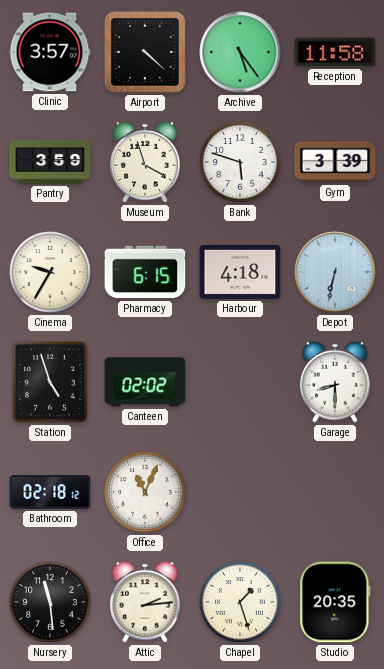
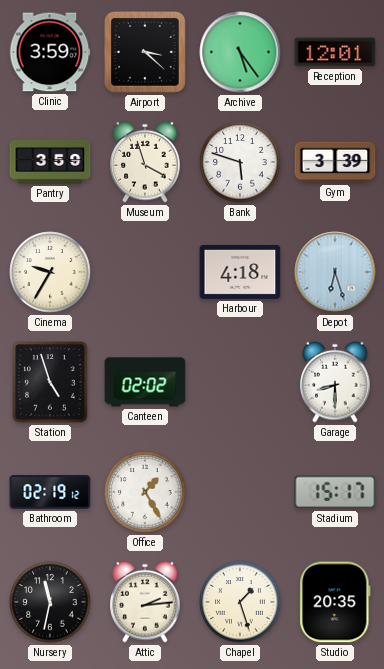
Clinic: 3:57 -> 3:59 (50, 52)
Airport: 4:22 -> 3:22 (145, 52)
Reception: 11:58 -> 12:01 (335, 52)
Pharmacy: 6:15 -> none (145, 272)
Depot: 6:32 -> 6:27 (335, 272)
Bathroom: 02:18 -> 02:19 (50, 492)
Office: 11:04 -> 1:25 (145, 492)
Stadium: none -> 15:17 (335, 492)
Nursery: 11:29 -> 11:32 (50, 602)
